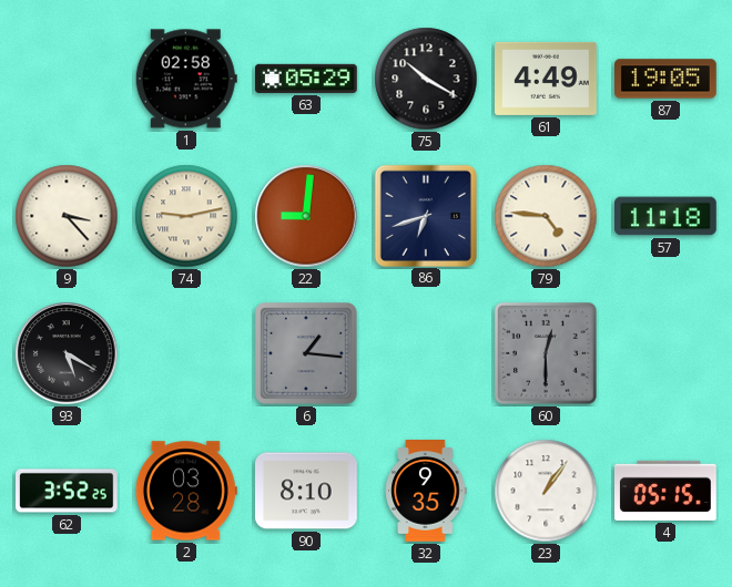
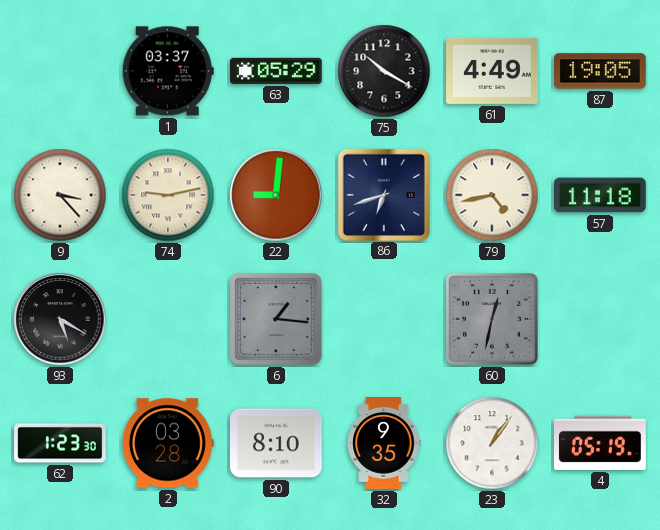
1: 02:58 -> 03:37 (168, 71)
79: 4:46 -> 4:43 (492, 195)
60: 12:30 -> 12:32 (492, 319)
62: 3:52 -> 1:23 (60, 443)
4: 05:15 -> 05:19 (601, 443)
